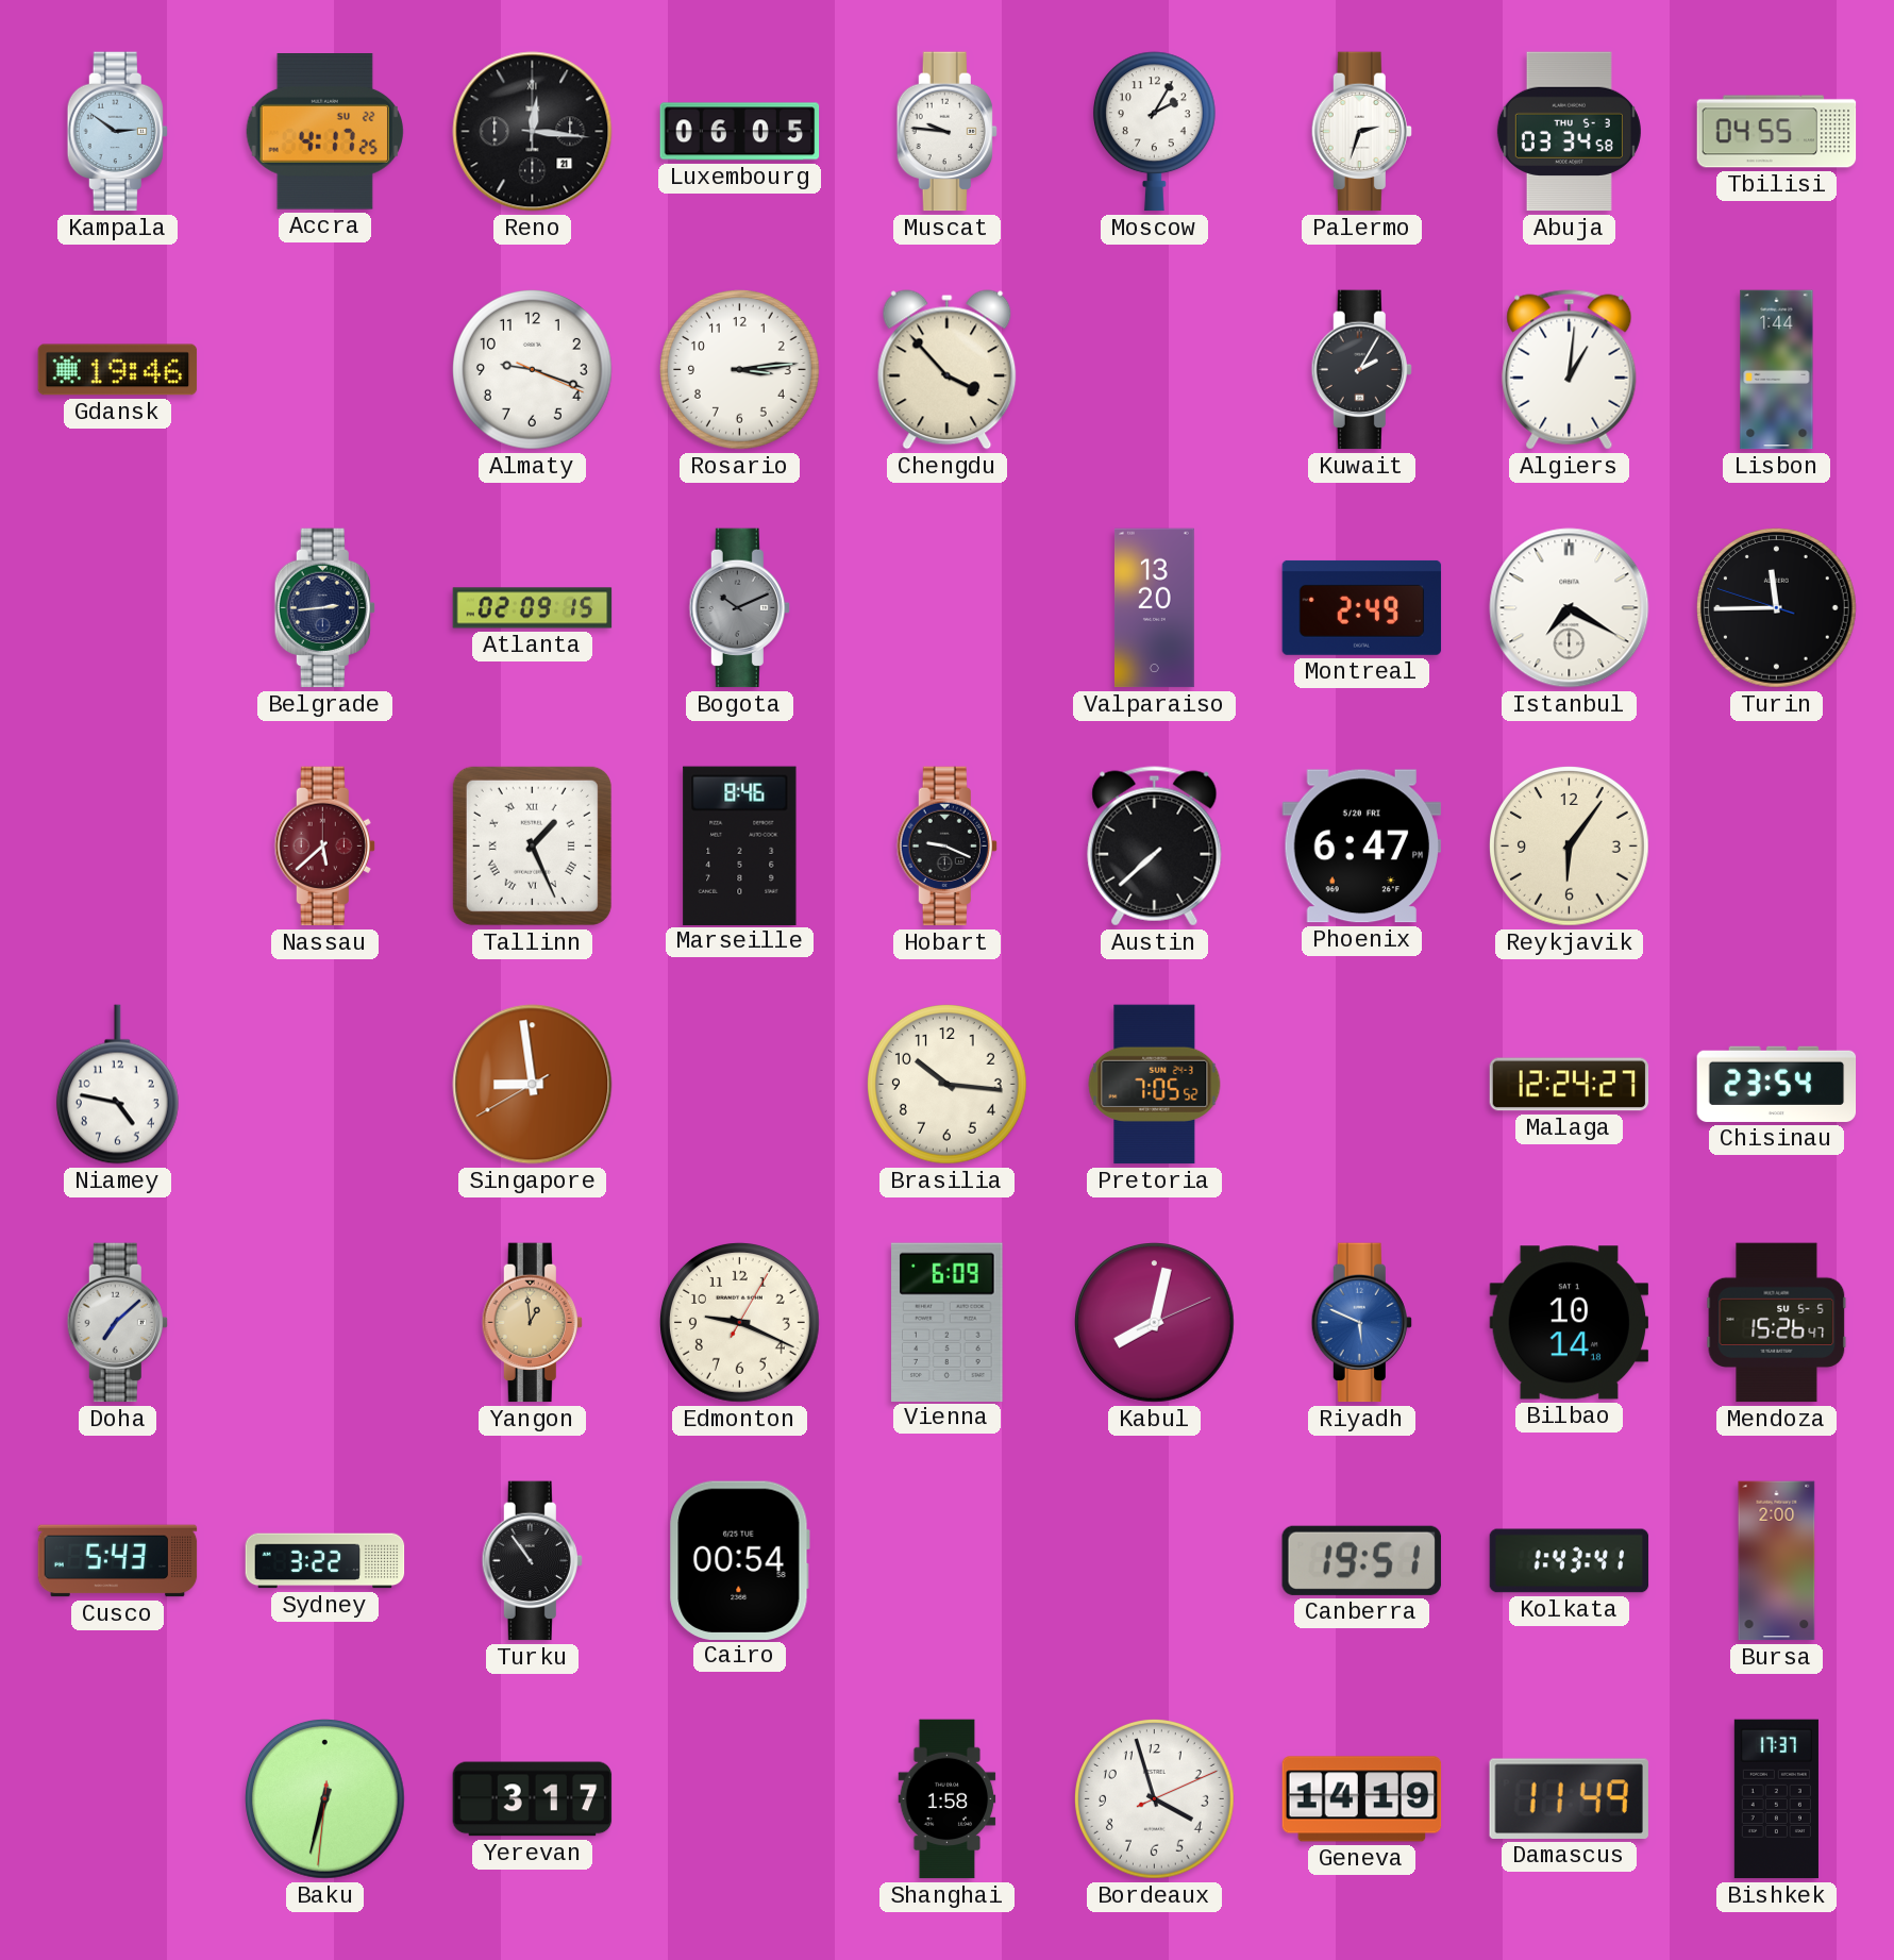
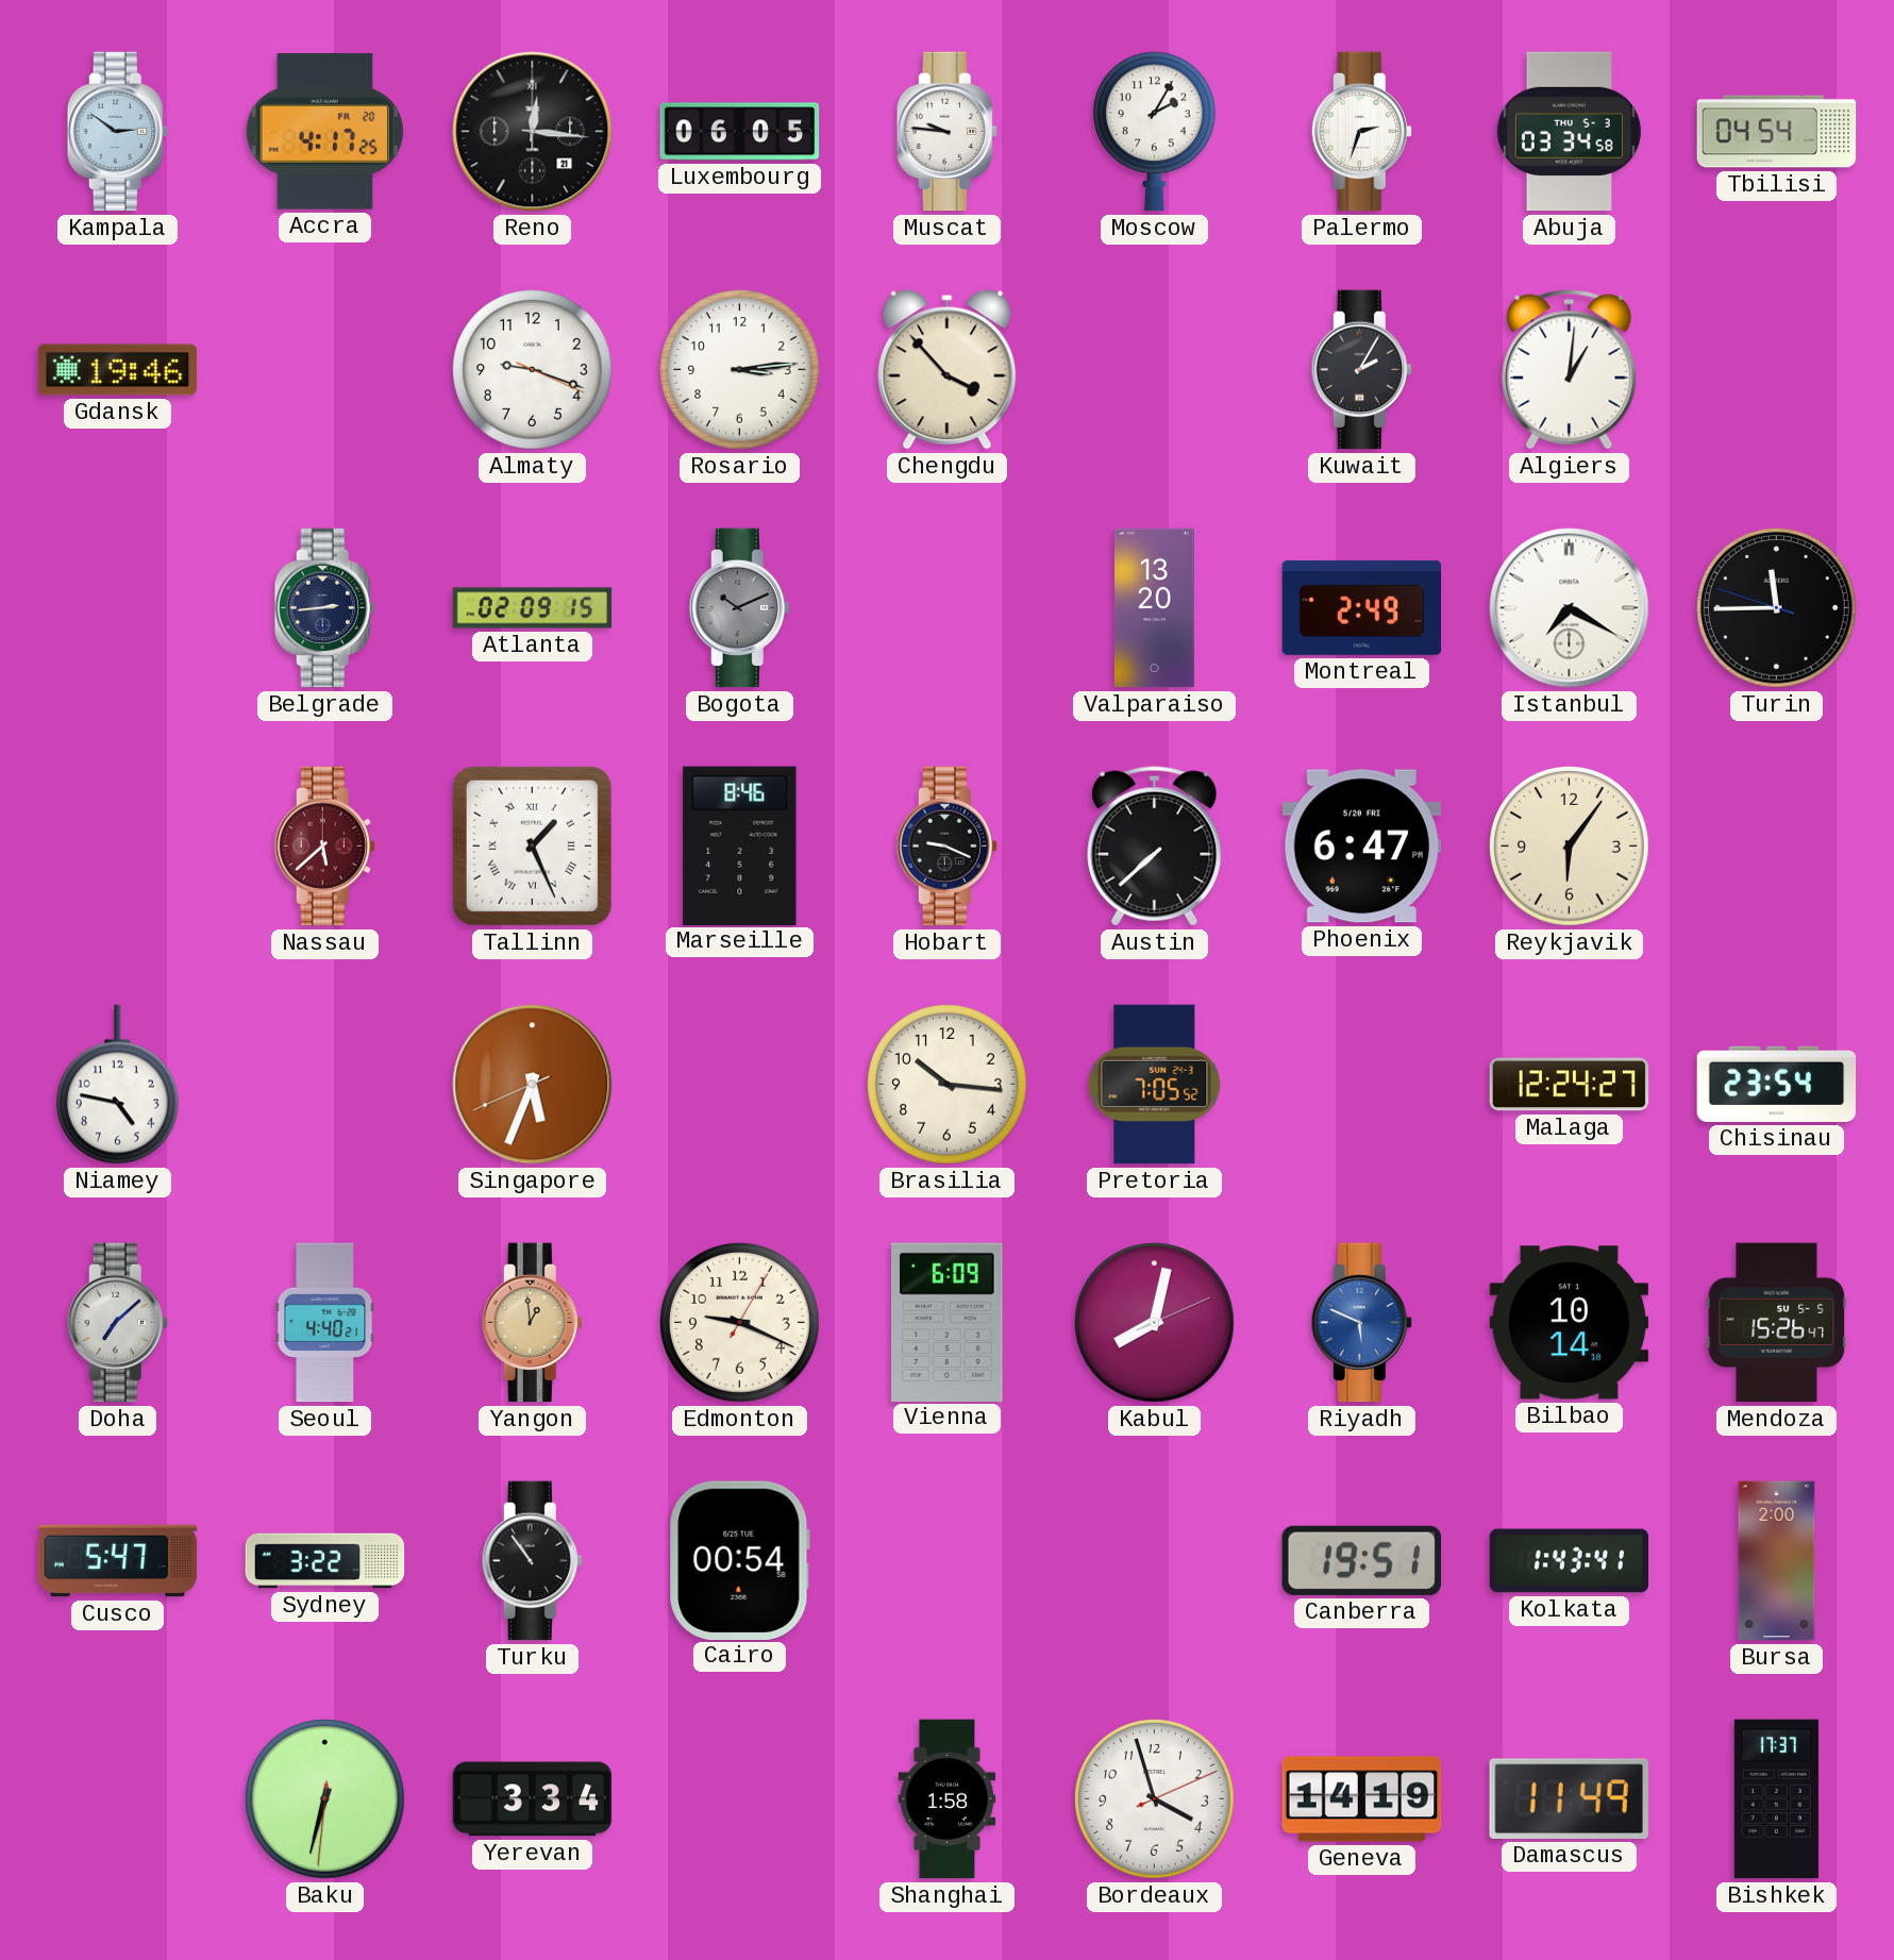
Accra date: SU 22 -> FR 20 (324, 132)
Tbilisi: 04:55 -> 04:54 (1777, 132)
Lisbon: 1:44 -> none (1777, 370)
Singapore: 8:58 -> 5:33 (533, 1085)
Seoul: none -> 4:40 (325, 1323)
Cusco: 5:43 -> 5:47 (118, 1561)
Yerevan: 3:17 -> 3:34 (533, 1799)
